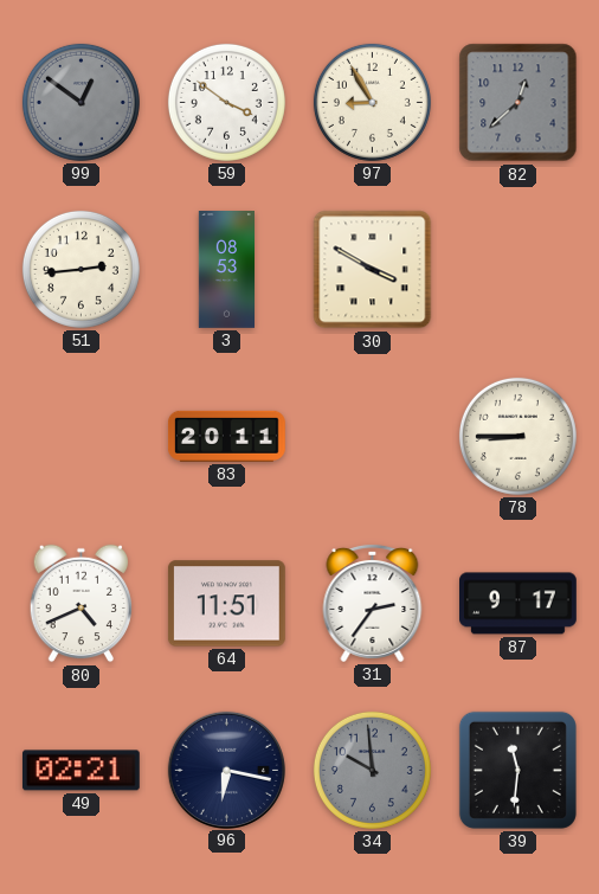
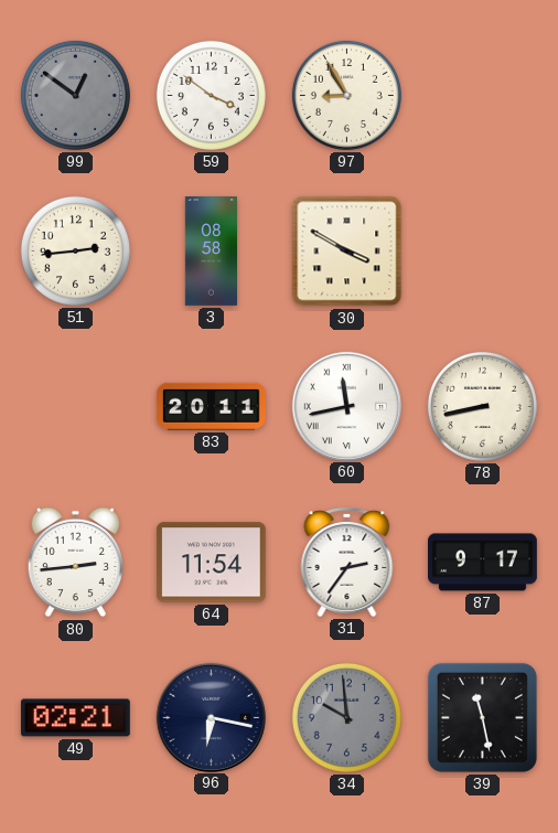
82: 12:38 -> none (519, 103)
3: 08:53 -> 08:58 (211, 252)
60: none -> 11:43 (346, 406)
78: 8:45 -> 8:43 (482, 406)
80: 4:41 -> 2:44 (75, 563)
64: 11:51 -> 11:54 (211, 563)
39: 11:31 -> 11:28 (482, 717)
